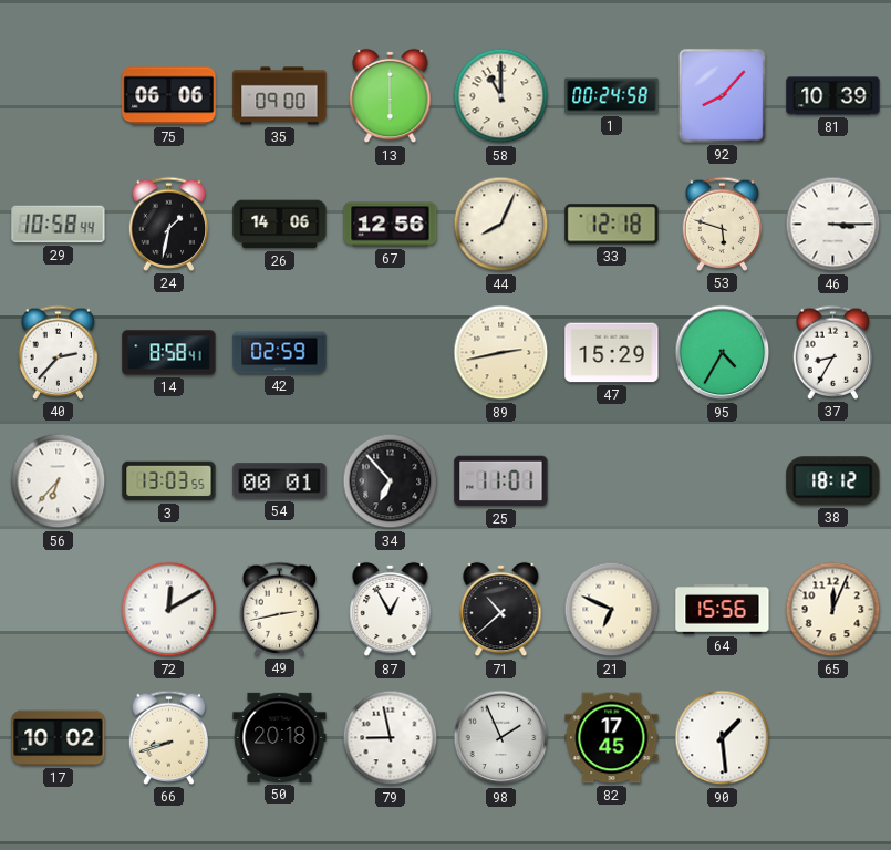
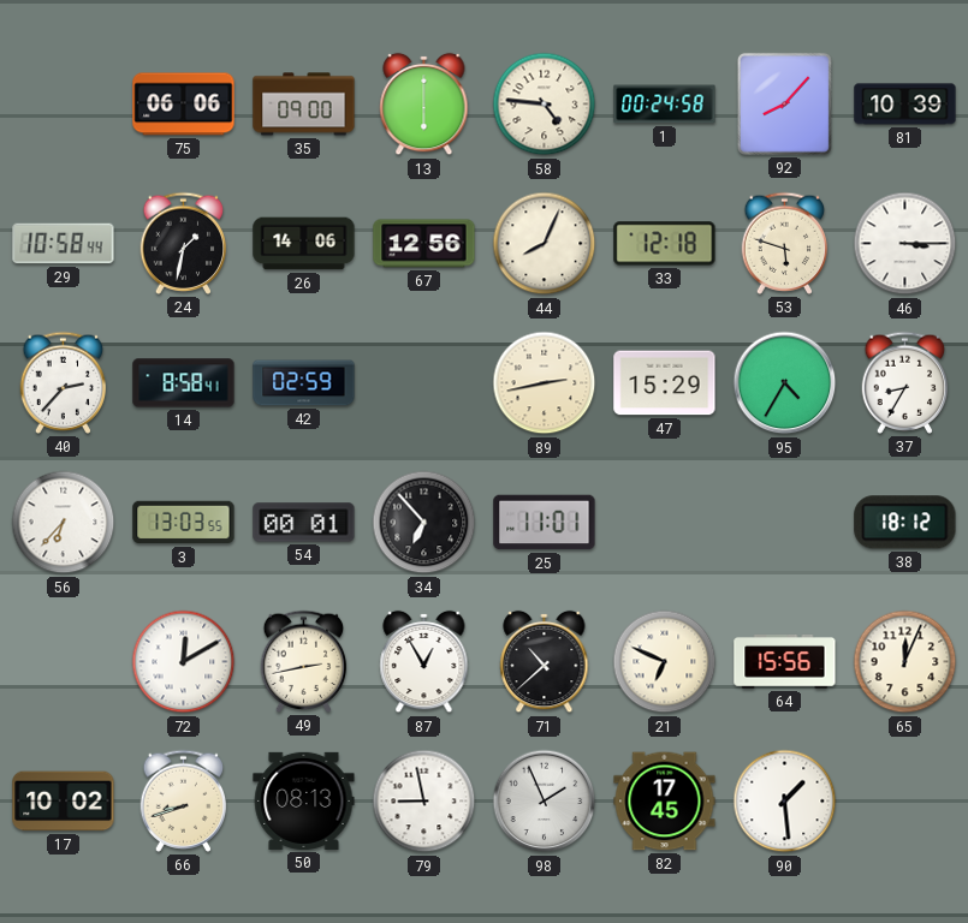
58: 11:00 -> 4:46 (545, 105)
50: 20:18 -> 08:13 (304, 800)
